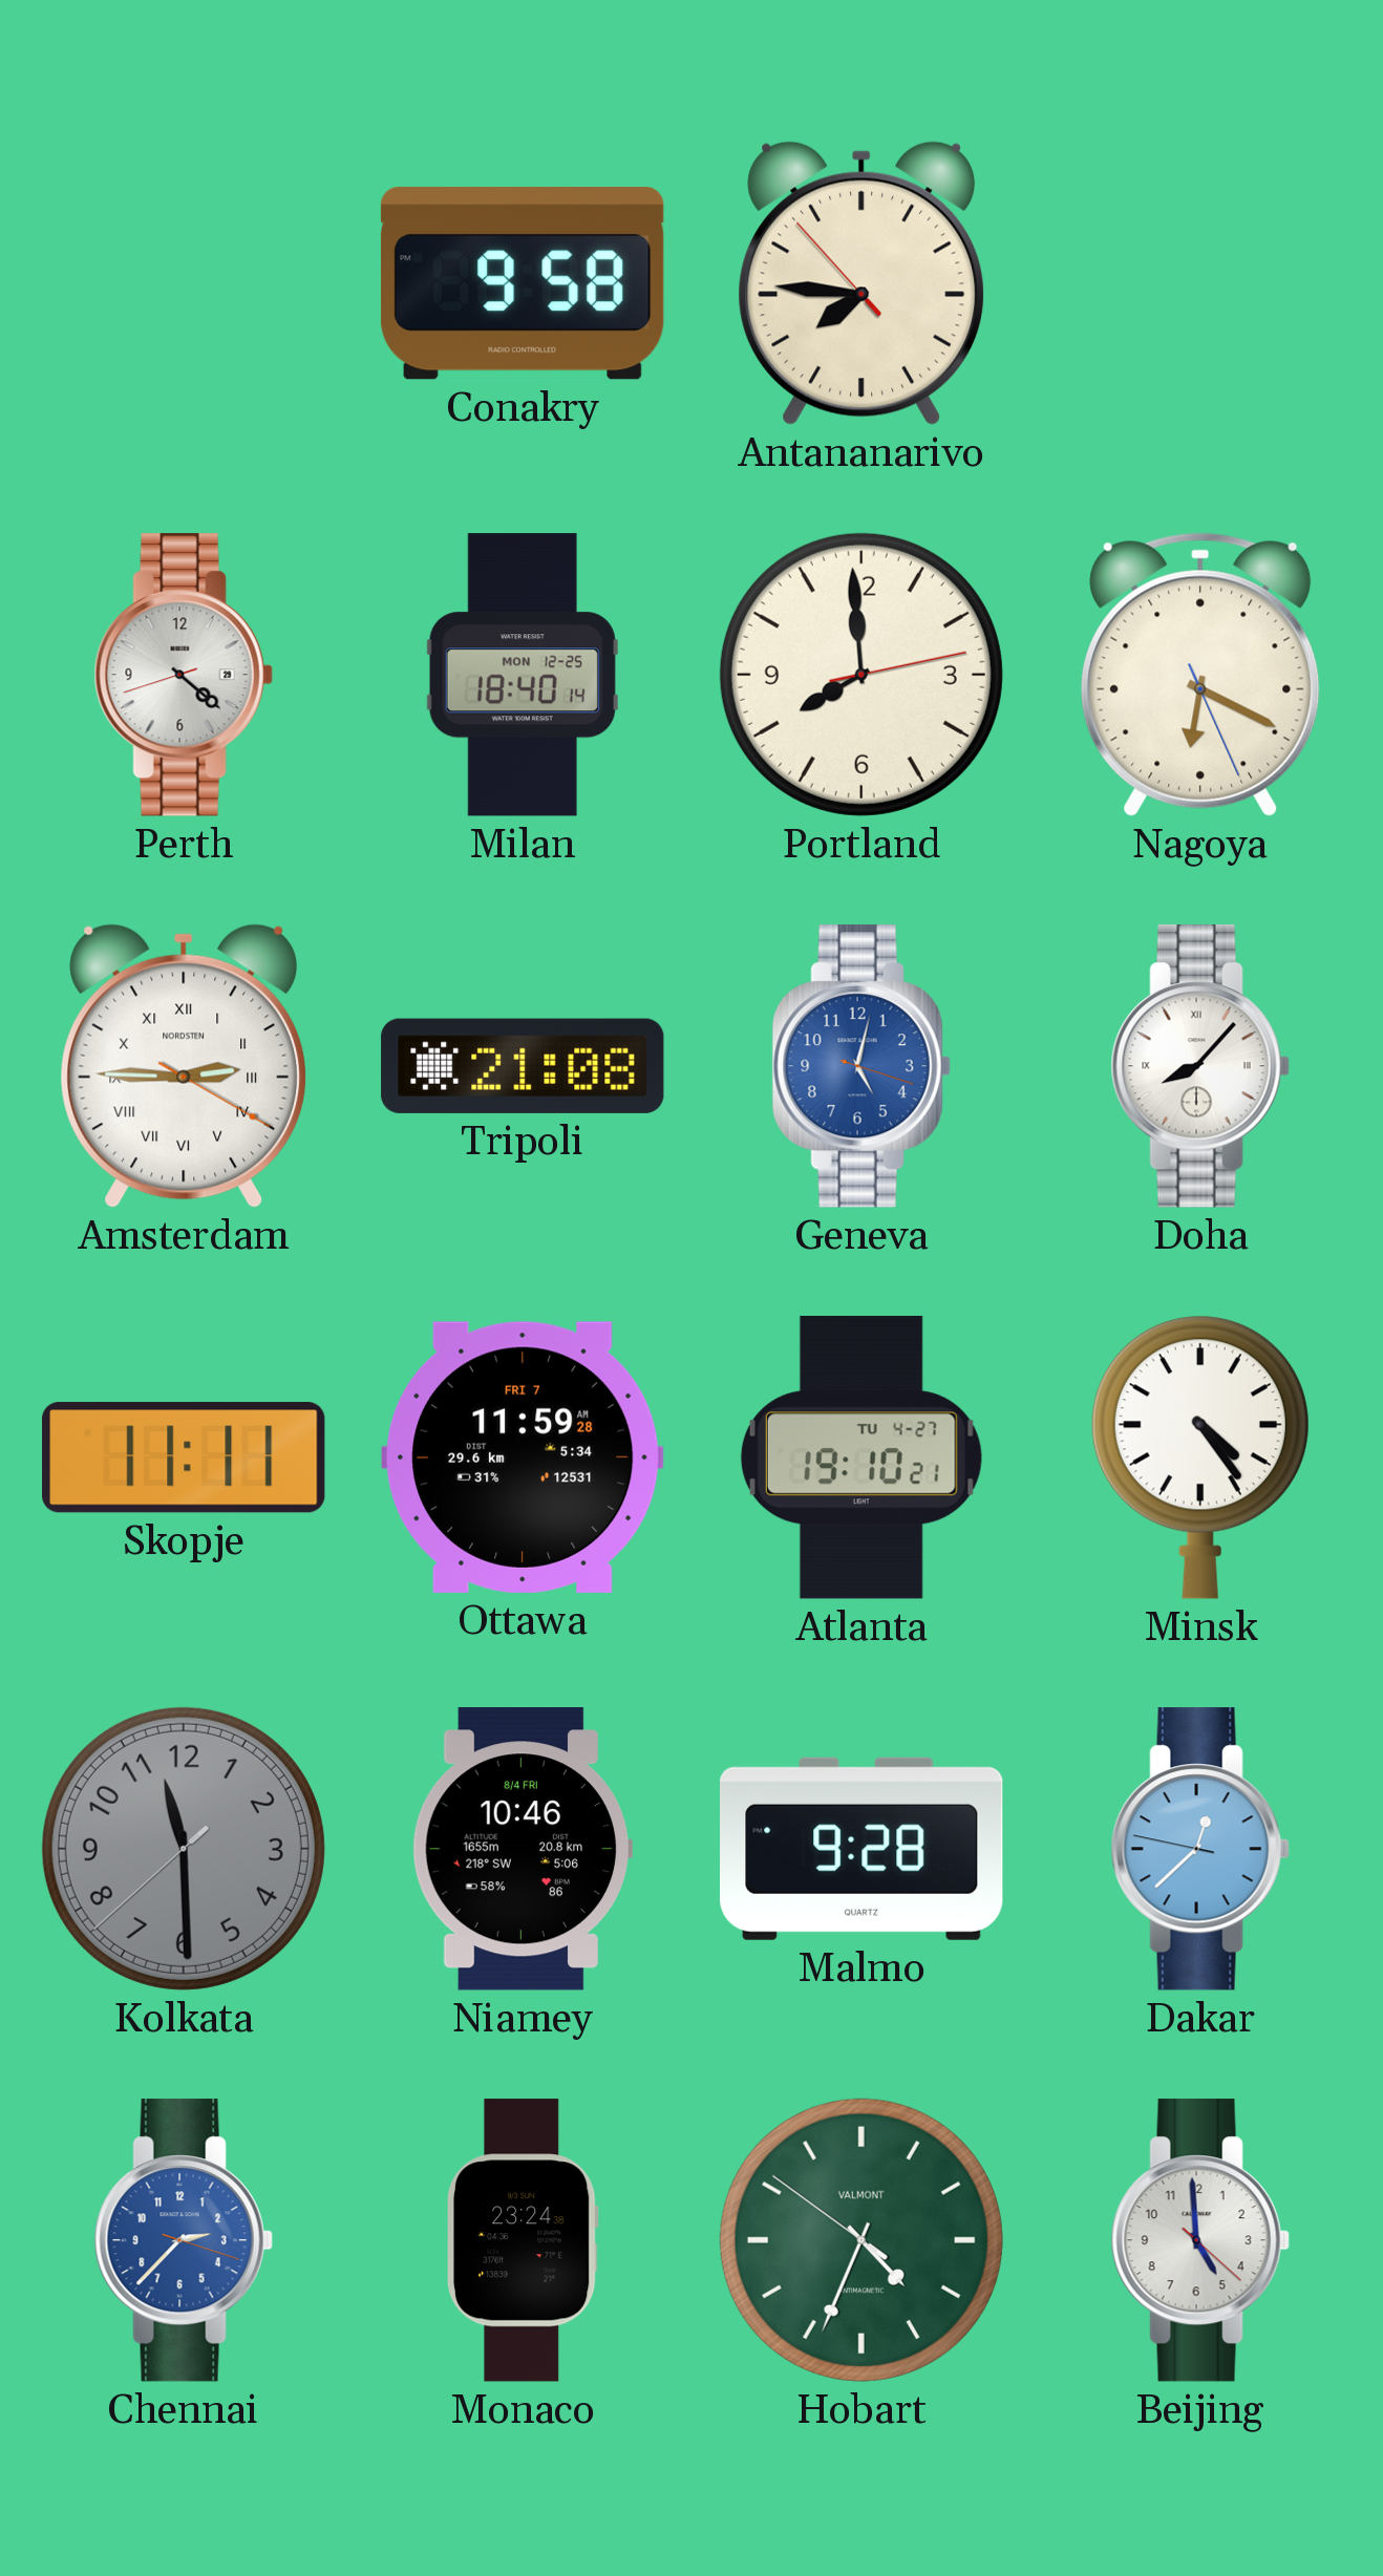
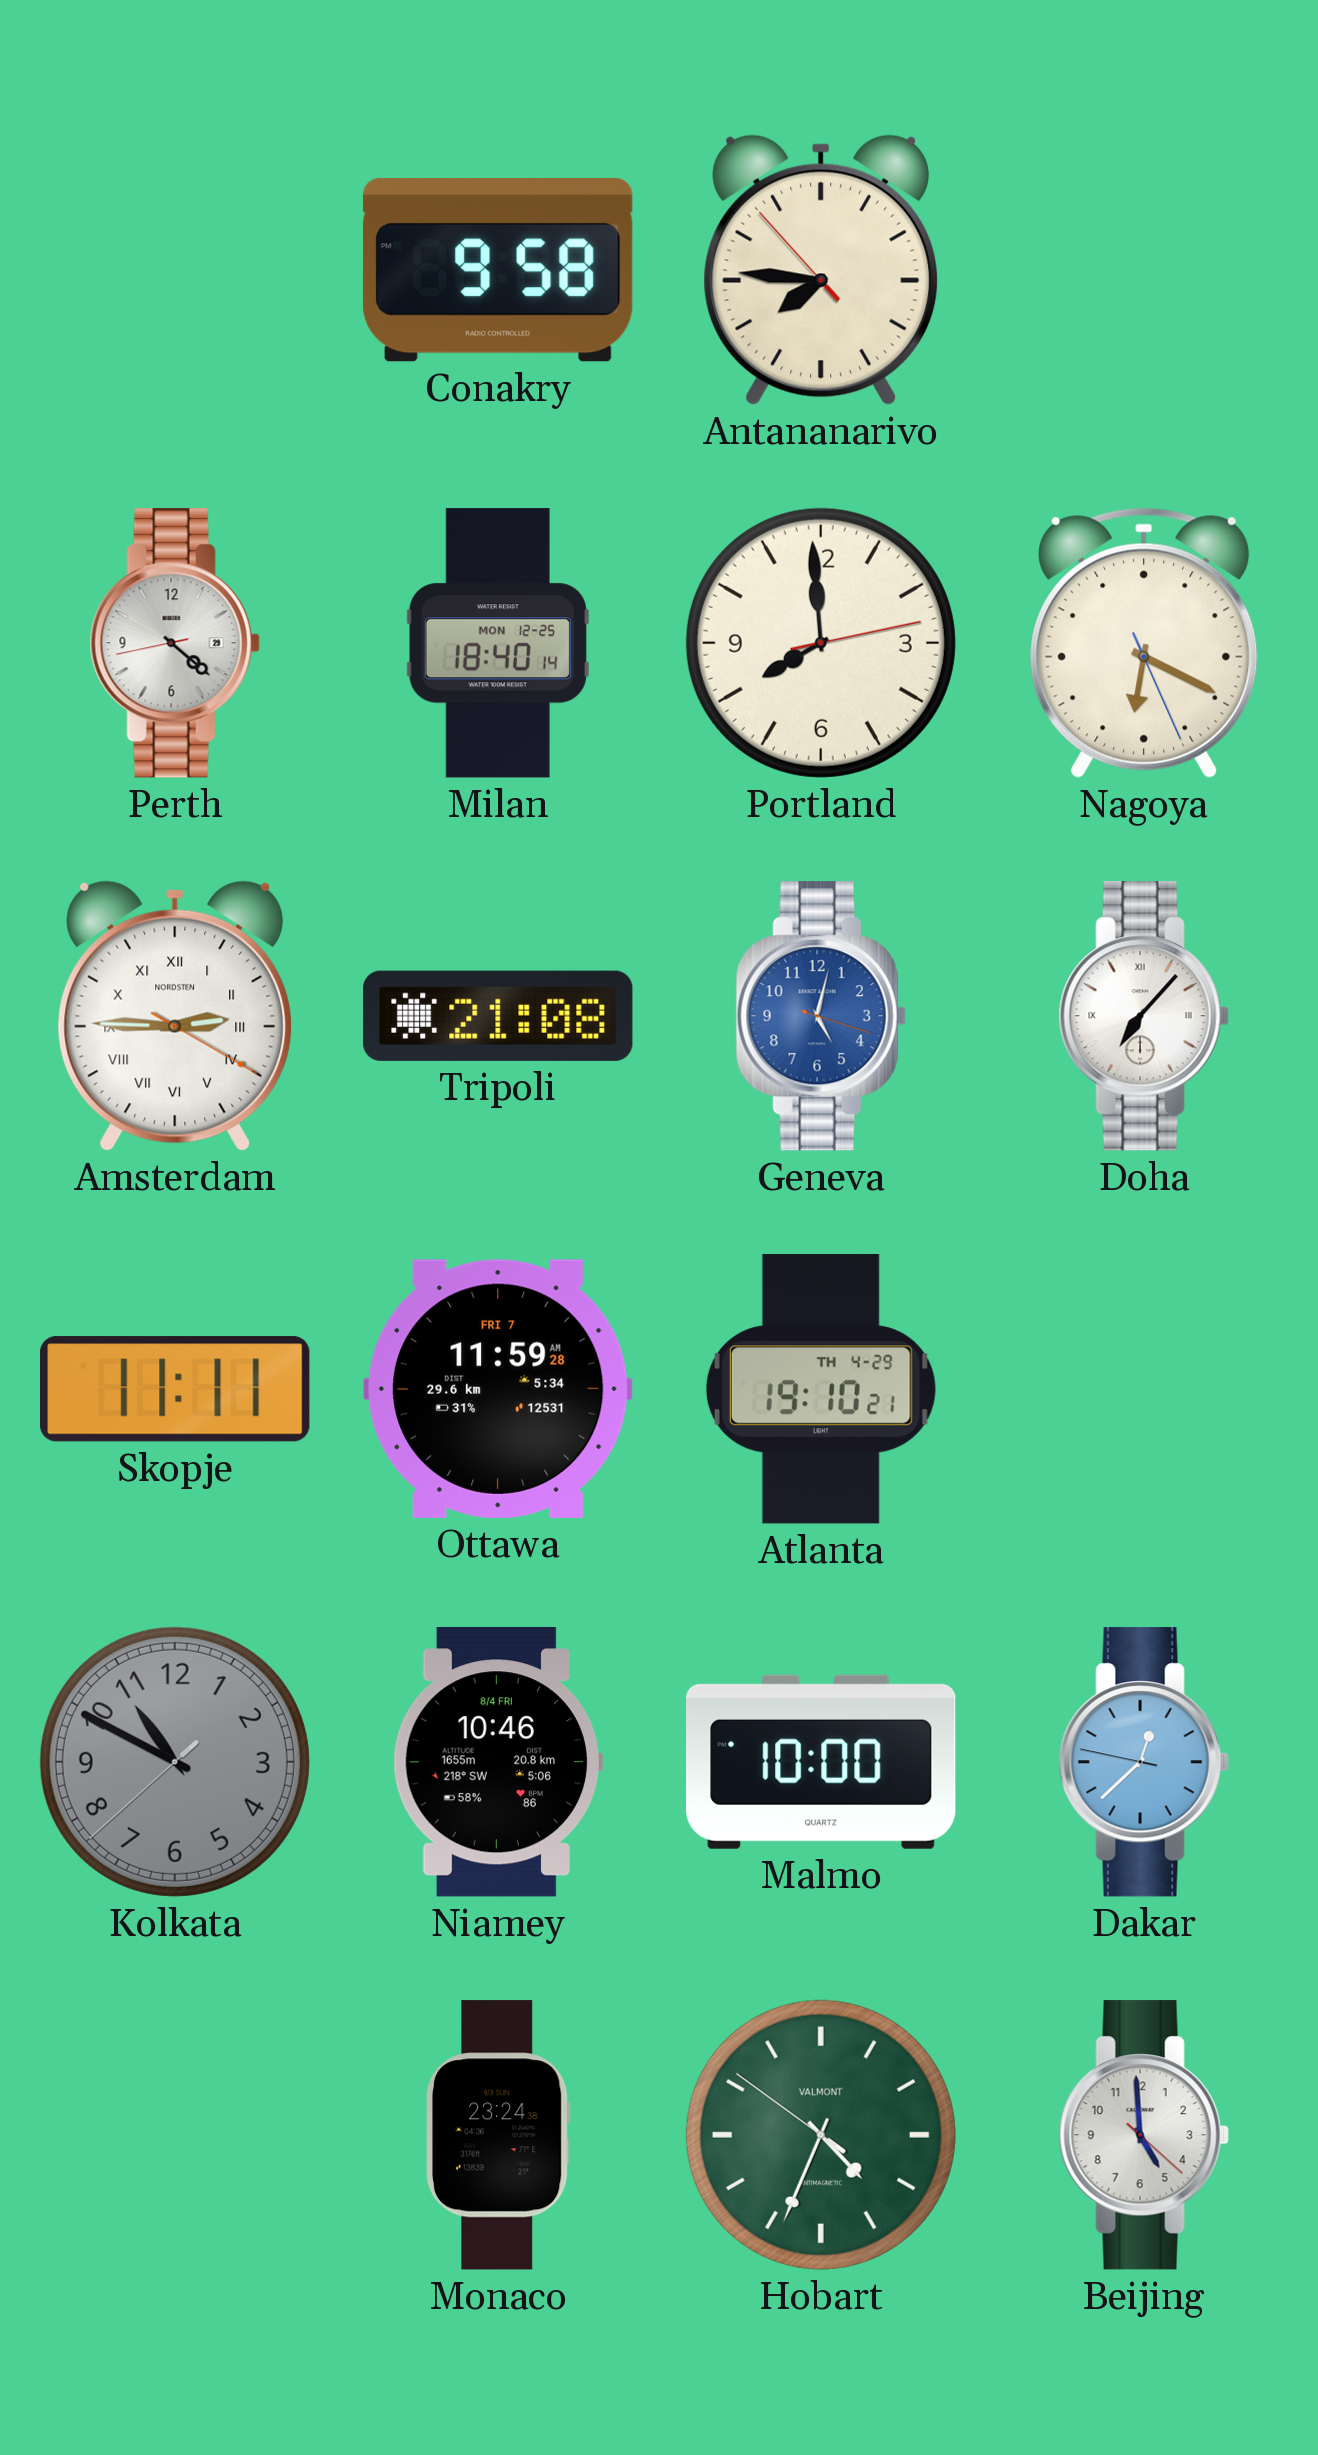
Perth: 4:21:42 -> 4:21:43 (175, 643)
Doha: 8:07 -> 7:07 (1144, 1016)
Atlanta date: TU 4-27 -> TH 4-29 (821, 1389)
Minsk: 4:24 -> none (1200, 1457)
Kolkata: 11:29 -> 10:49 (175, 1762)
Malmo: 9:28 -> 10:00 (822, 1762)
Chennai: 2:37 -> none (184, 2240)
